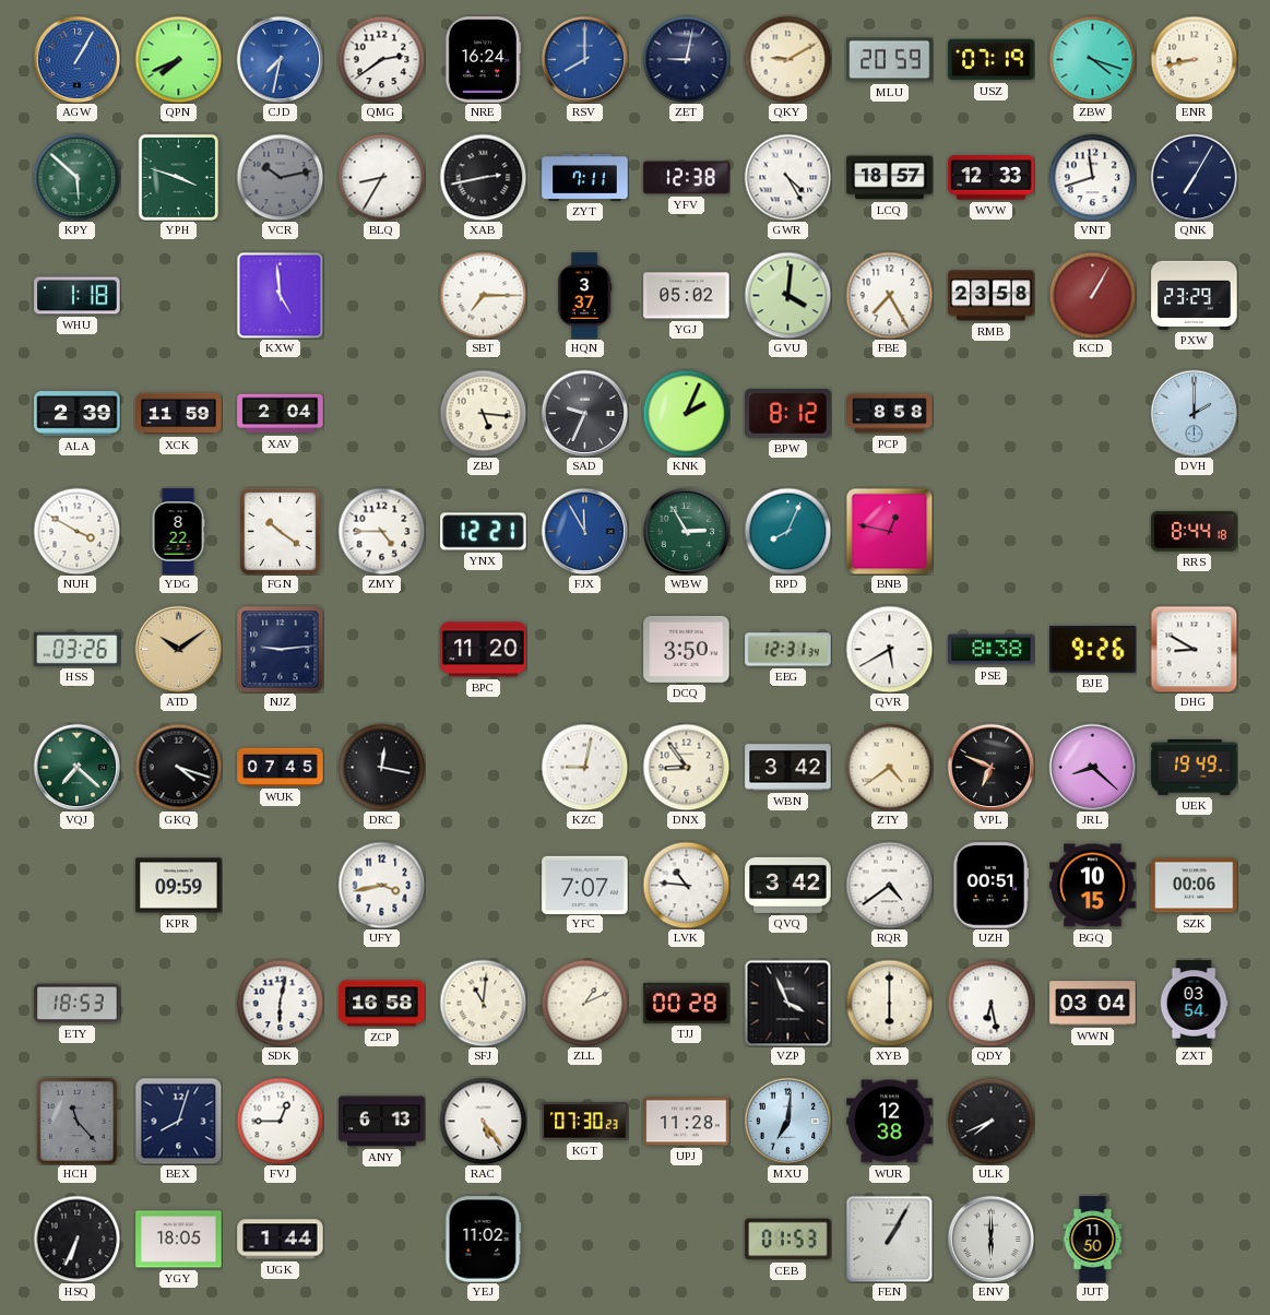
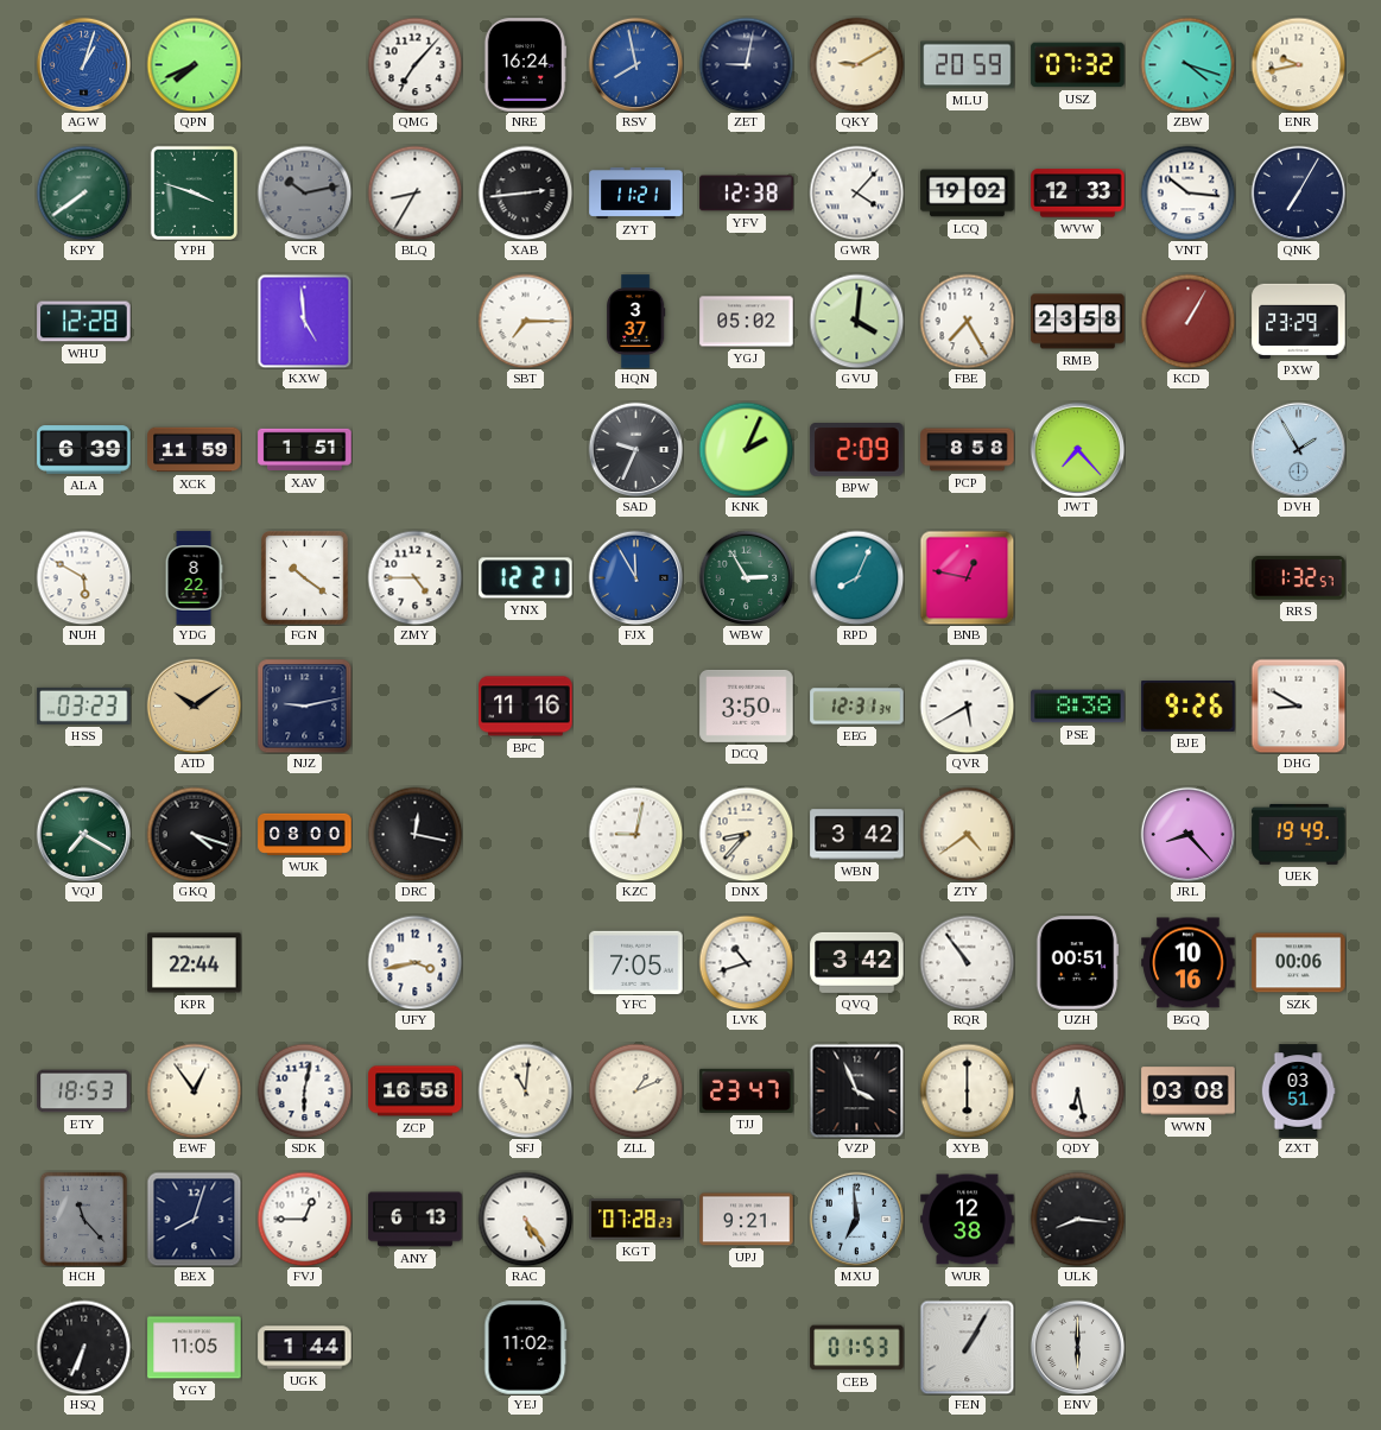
AGW: 1:05 -> 1:03 (83, 64)
CJD: 7:32 -> none (280, 59)
QMG: 2:39 -> 7:07 (414, 64)
RSV: 8:00 -> 7:58 (635, 64)
USZ: 07:19 -> 07:32 (1078, 65)
ENR: 8:43 -> 9:43 (1298, 64)
KPY: 5:52 -> 7:39 (83, 192)
XAB: 2:43 -> 2:44 (525, 192)
ZYT: 7:11 -> 11:21 (636, 192)
GWR: 4:25 -> 4:07 (856, 192)
LCQ: 18:57 -> 19:02 (968, 194)
VNT: 11:42 -> 10:16 (1187, 192)
WHU: 1:18 -> 12:28 (84, 322)
ALA: 2:39 -> 6:39 (84, 450)
XAV: 2:04 -> 1:51 (305, 450)
ZBJ: 5:16 -> none (483, 413)
BPW: 8:12 -> 2:09 (857, 450)
JWT: none -> 7:23 (1077, 449)
DVH: 2:00 -> 1:55 (1298, 449)
NUH: 3:50 -> 5:50 (83, 577)
RRS: 8:44 -> 1:32 (1299, 578)
HSS: 03:26 -> 03:23 (84, 705)
NJZ: 9:14 -> 9:13 (304, 705)
BPC: 11:20 -> 11:16 (526, 707)
VQJ: 7:22 -> 7:20 (83, 834)
WUK: 07:45 -> 08:00 (305, 834)
DNX: 8:54 -> 8:37 (746, 834)
VPL: 6:49 -> none (990, 767)
JRL: 8:22 -> 8:23 (1187, 834)
KPR: 09:59 -> 22:44 (195, 963)
YFC: 7:07 -> 7:05 (636, 962)
LVK: 10:46 -> 10:42 (746, 962)
RQR: 4:39 -> 10:54 (967, 962)
BGQ: 10:15 -> 10:16 (1189, 963)
EWF: none -> 12:54 (194, 1090)
TJJ: 00:28 -> 23:47 (747, 1090)
WWN: 03:04 -> 03:08 (1189, 1092)
ZXT: 03:54 -> 03:51 (1298, 1092)
KGT: 07:30 -> 07:28 (636, 1220)
UPJ: 11:28 -> 9:21 (747, 1220)
MXU: 7:01 -> 6:59 (856, 1219)
ULK: 7:41 -> 8:16 (1077, 1219)
YGY: 18:05 -> 11:05 (195, 1348)
JUT: 11:50 -> none (1093, 1240)
